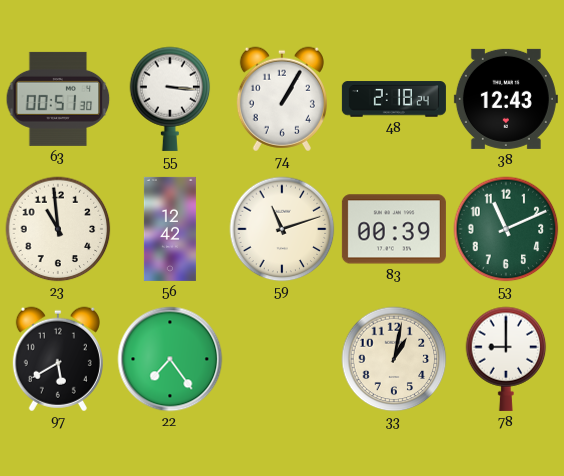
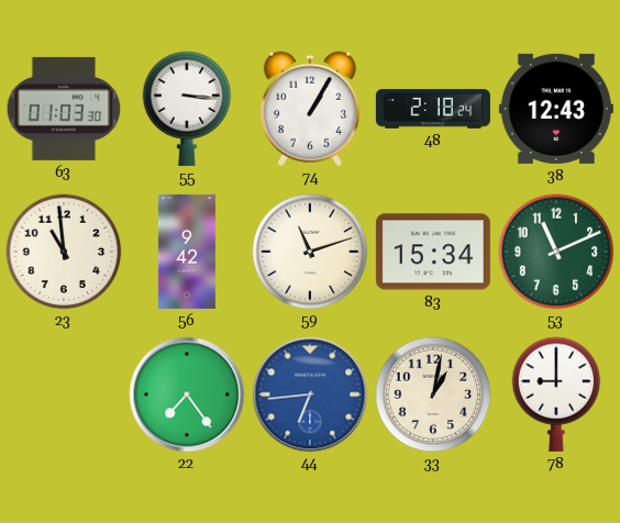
63: 00:51 -> 01:03 (64, 109)
56: 12:42 -> 9:42 (187, 252)
83: 00:39 -> 15:34 (433, 252)
97: 5:40 -> none (58, 359)
44: none -> 6:44 (310, 394)
